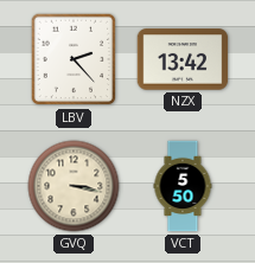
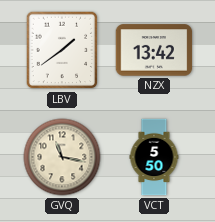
LBV: 2:23 -> 1:39 (62, 50)
GVQ: 3:17 -> 11:17 (62, 157)
